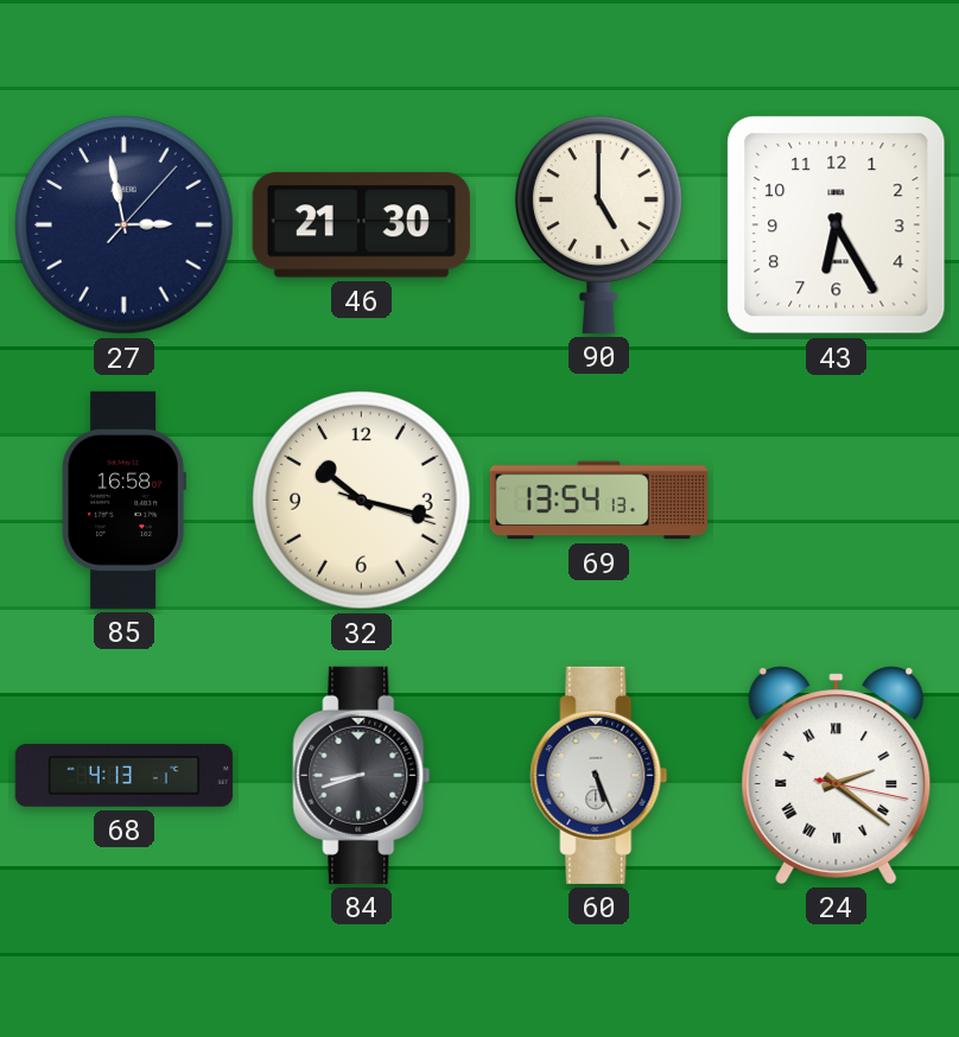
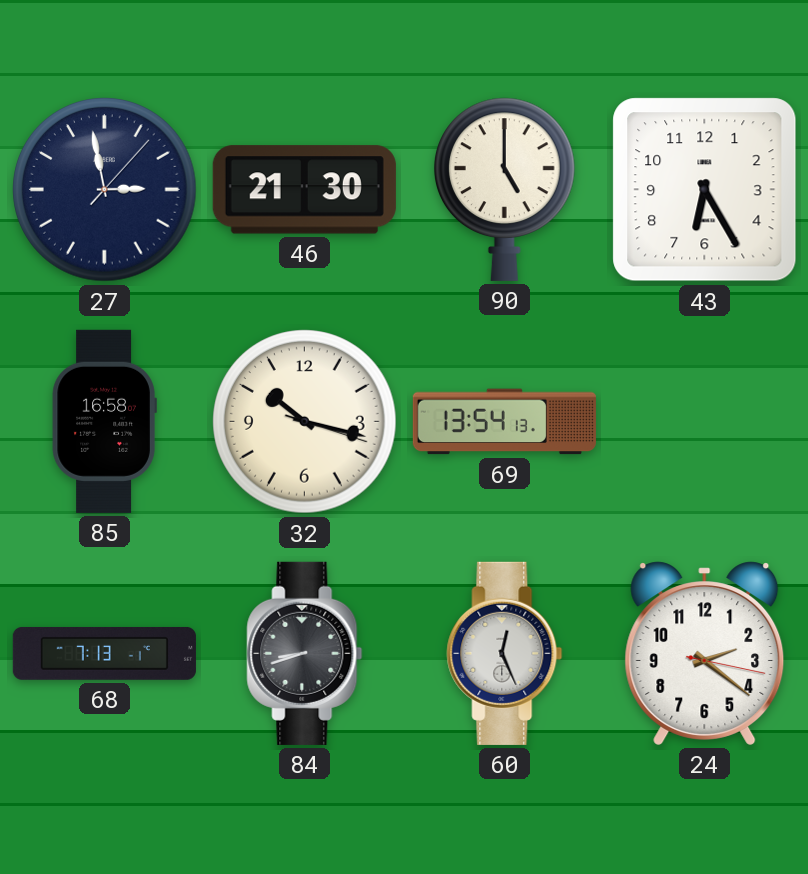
68: 4:13 -> 7:13 (104, 653)
60: 5:26 -> 12:26 (505, 653)
24 numerals: Roman -> Arabic (705, 653)
